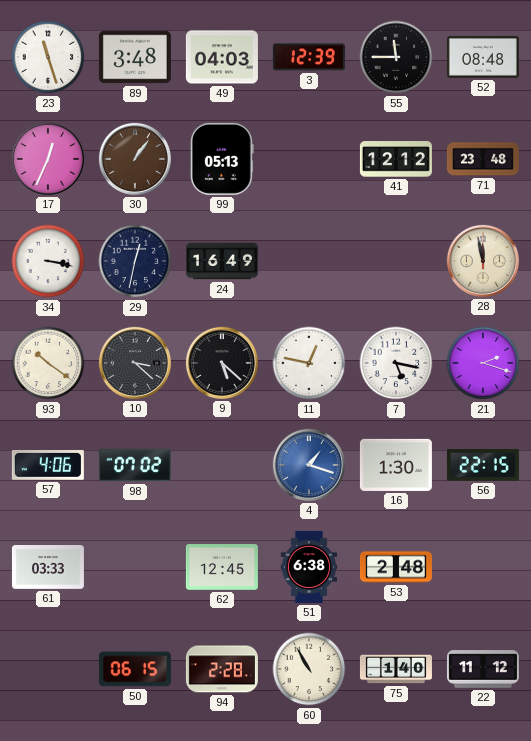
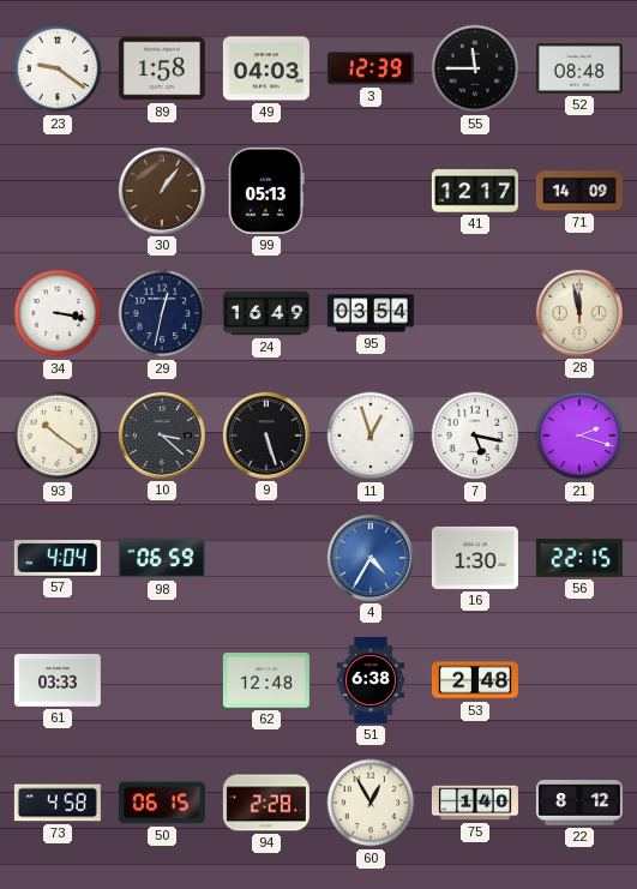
23: 11:27 -> 9:21 (58, 68)
89: 3:48 -> 1:58 (162, 68)
17: 12:34 -> none (48, 159)
41: 12:12 -> 12:17 (475, 191)
71: 23:48 -> 14:09 (579, 191)
95: none -> 03:54 (371, 313)
9: 5:22 -> 5:27 (266, 436)
11: 12:47 -> 12:57 (371, 436)
57: 4:06 -> 4:04 (58, 559)
98: 07:02 -> 06:59 (162, 558)
4: 1:18 -> 4:35 (371, 558)
62: 12:45 -> 12:48 (266, 680)
73: none -> 4:58 (58, 803)
60: 10:55 -> 12:55 (371, 803)
22: 11:12 -> 8:12 (579, 803)
